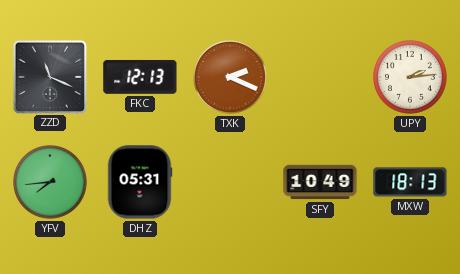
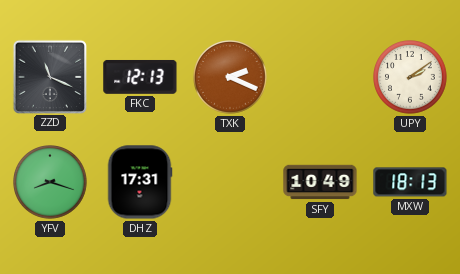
UPY: 2:14 -> 2:09 (410, 77)
YFV: 7:44 -> 8:18 (50, 182)
DHZ: 05:31 -> 17:31 (140, 182)
